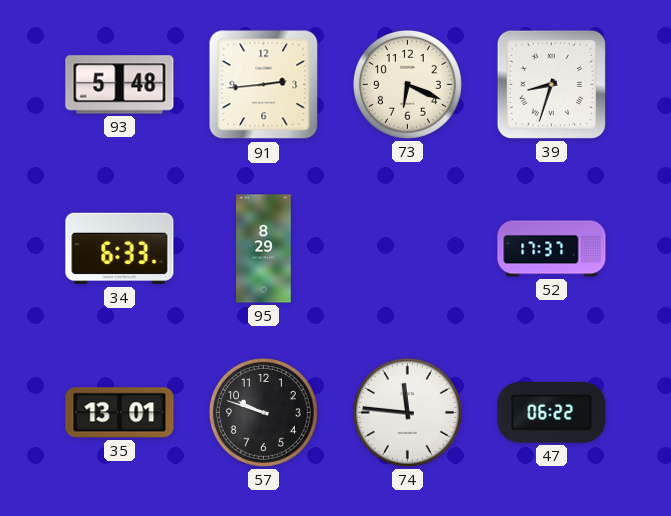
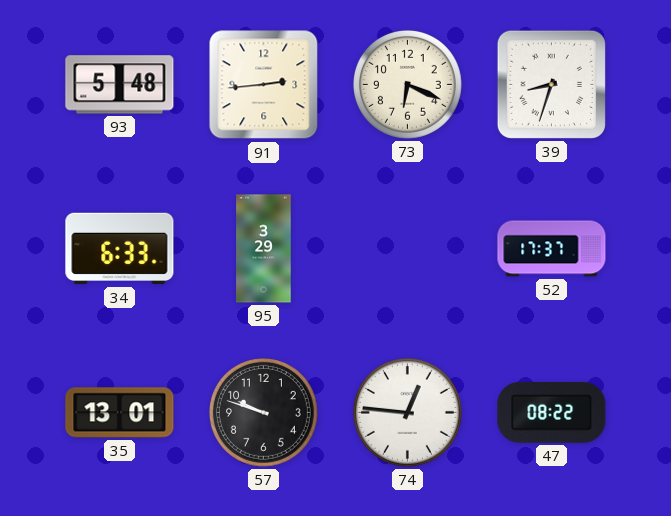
95: 8:29 -> 3:29 (264, 249)
74: 11:46 -> 12:46 (407, 412)
47: 06:22 -> 08:22 (552, 413)
